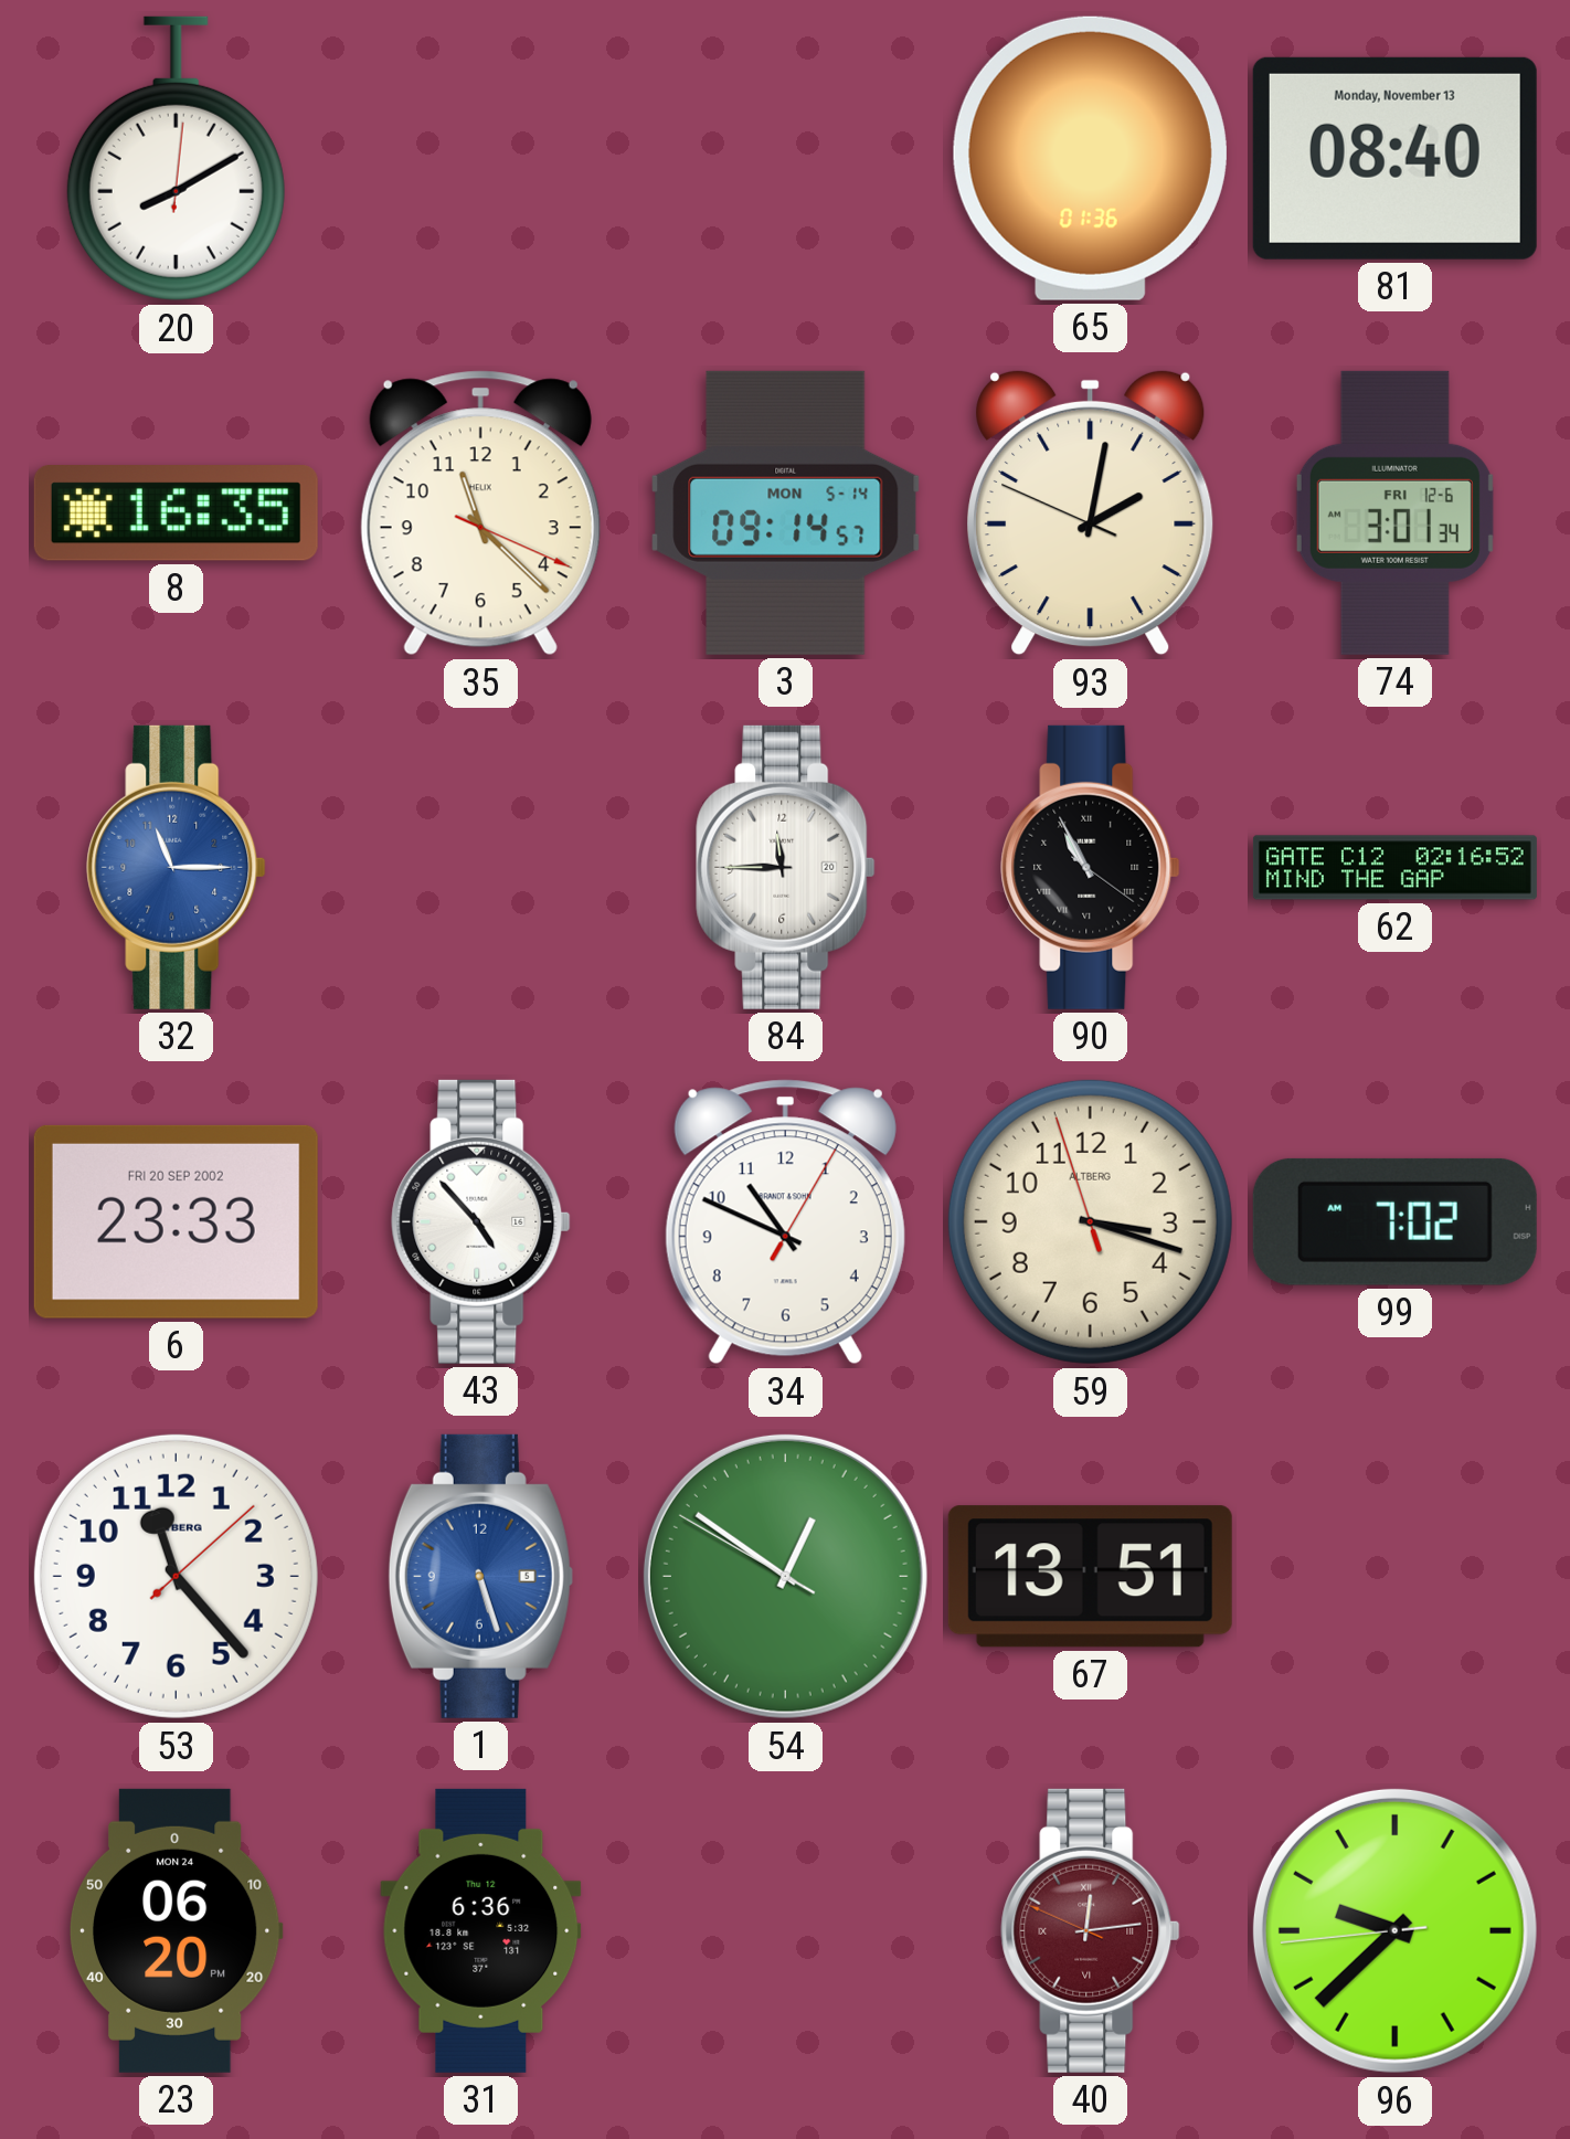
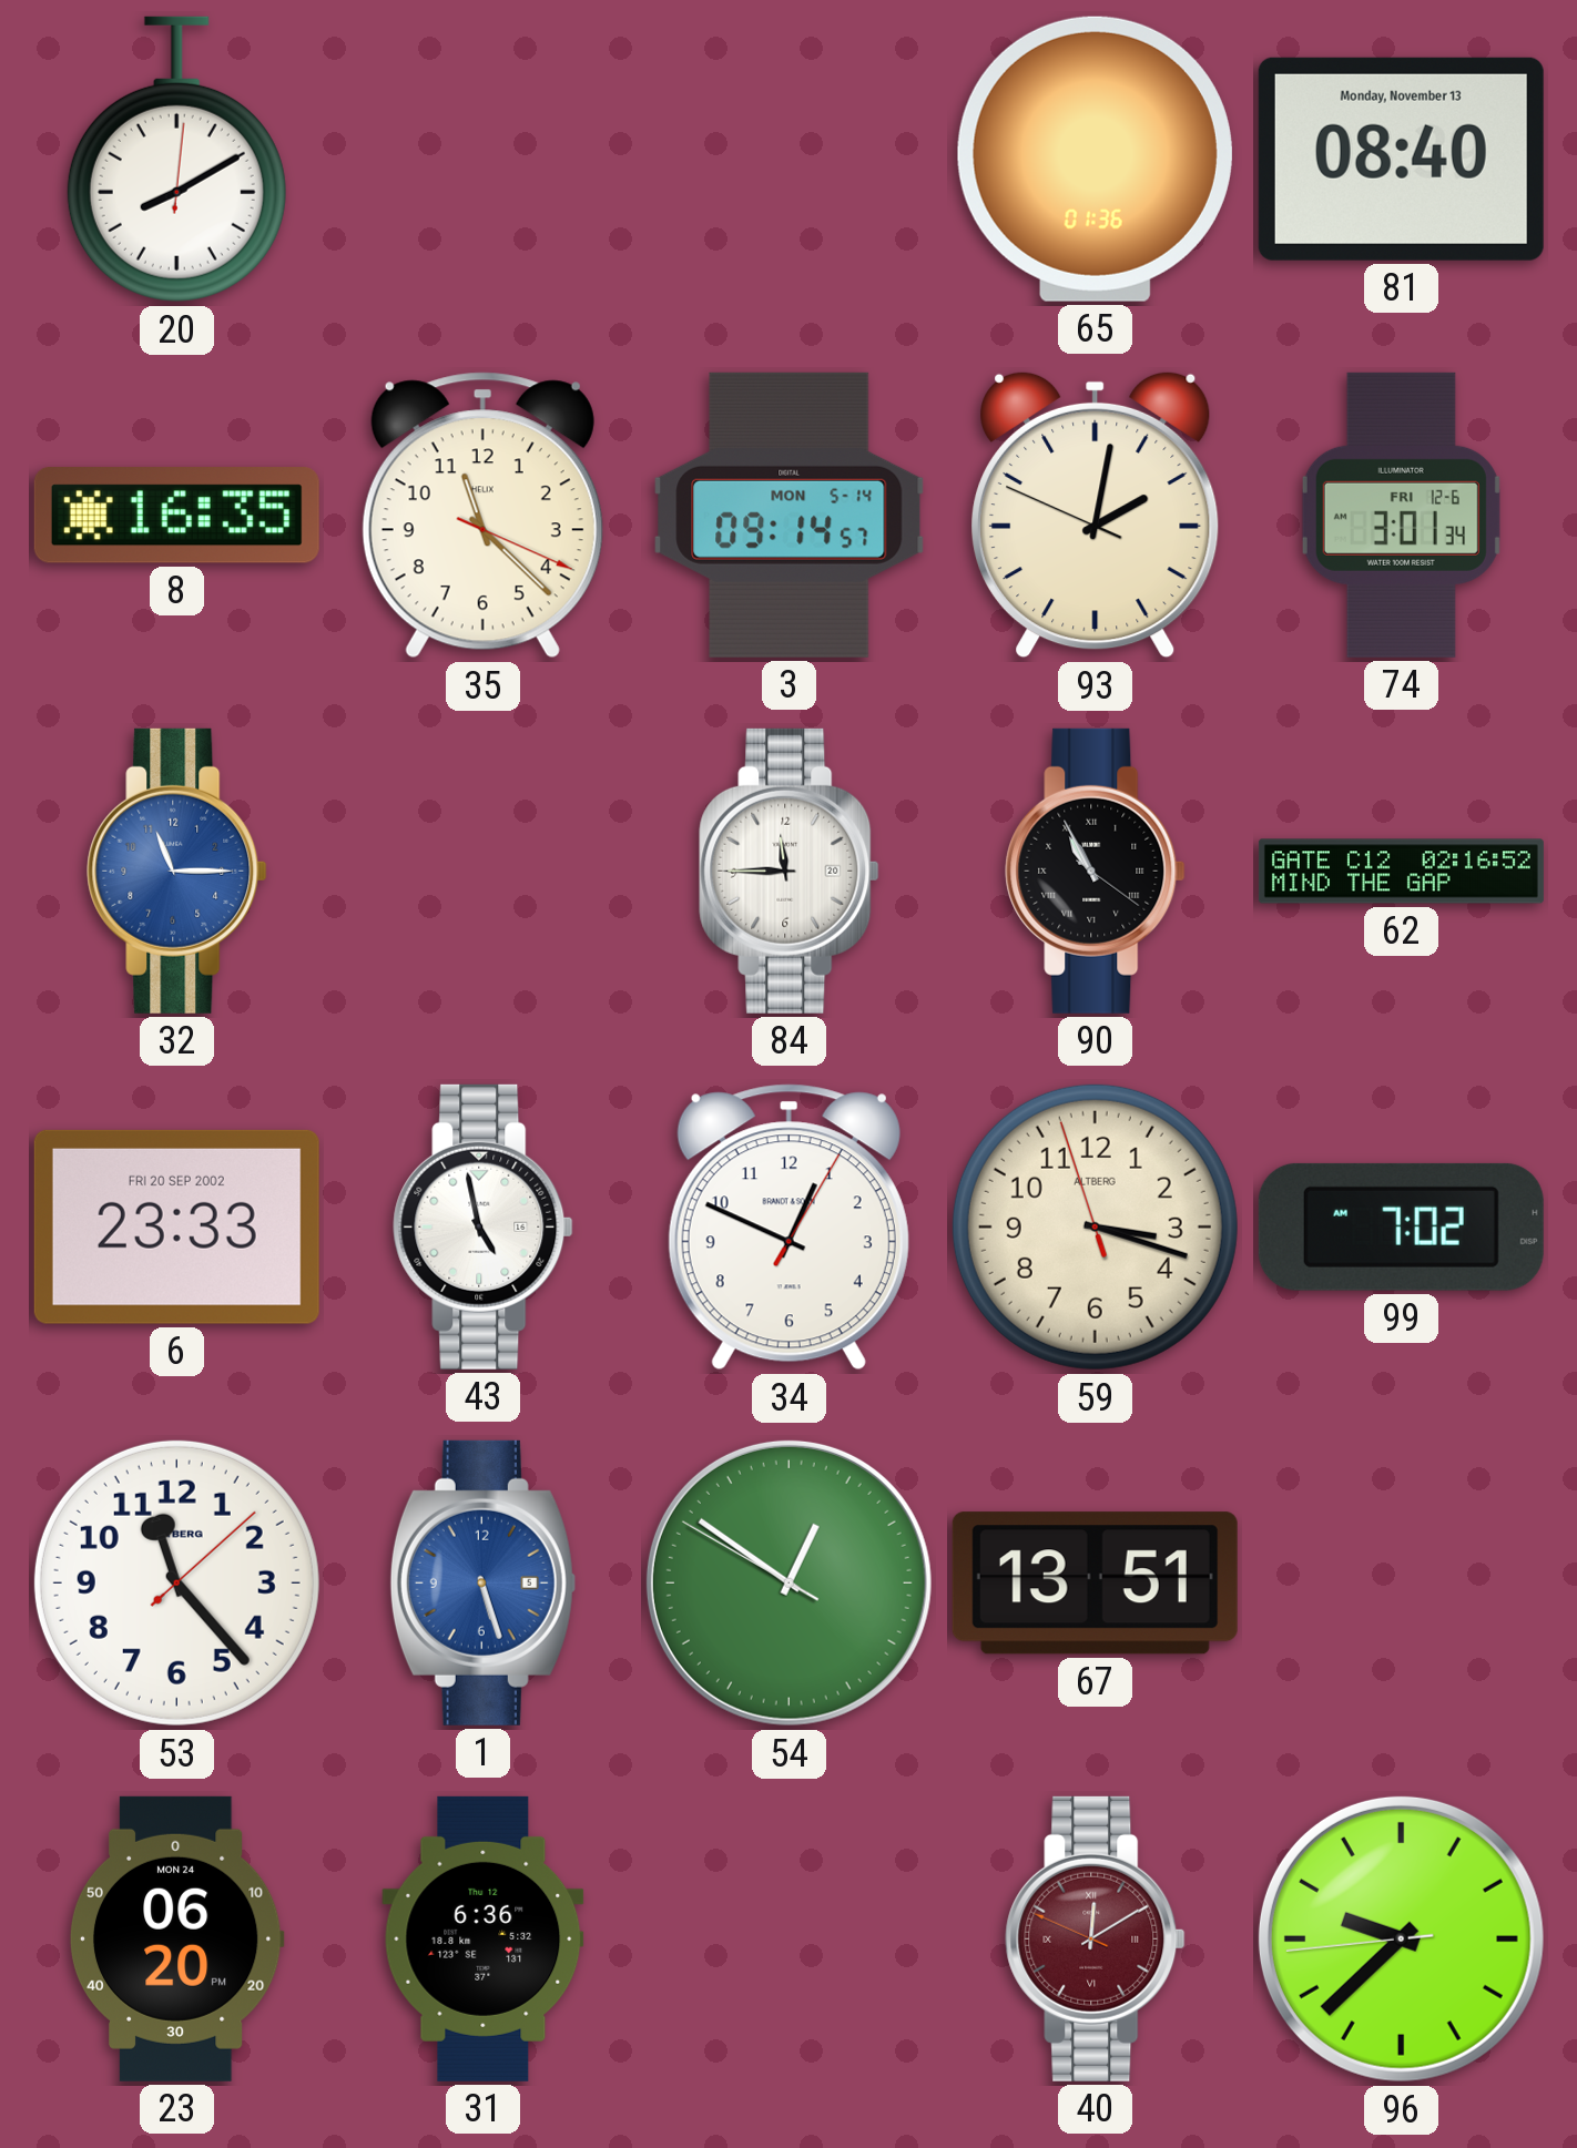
43: 4:53 -> 4:58 (484, 1226)
34: 10:49 -> 12:49 (788, 1228)
40: 12:13 -> 12:09 (1096, 1938)
